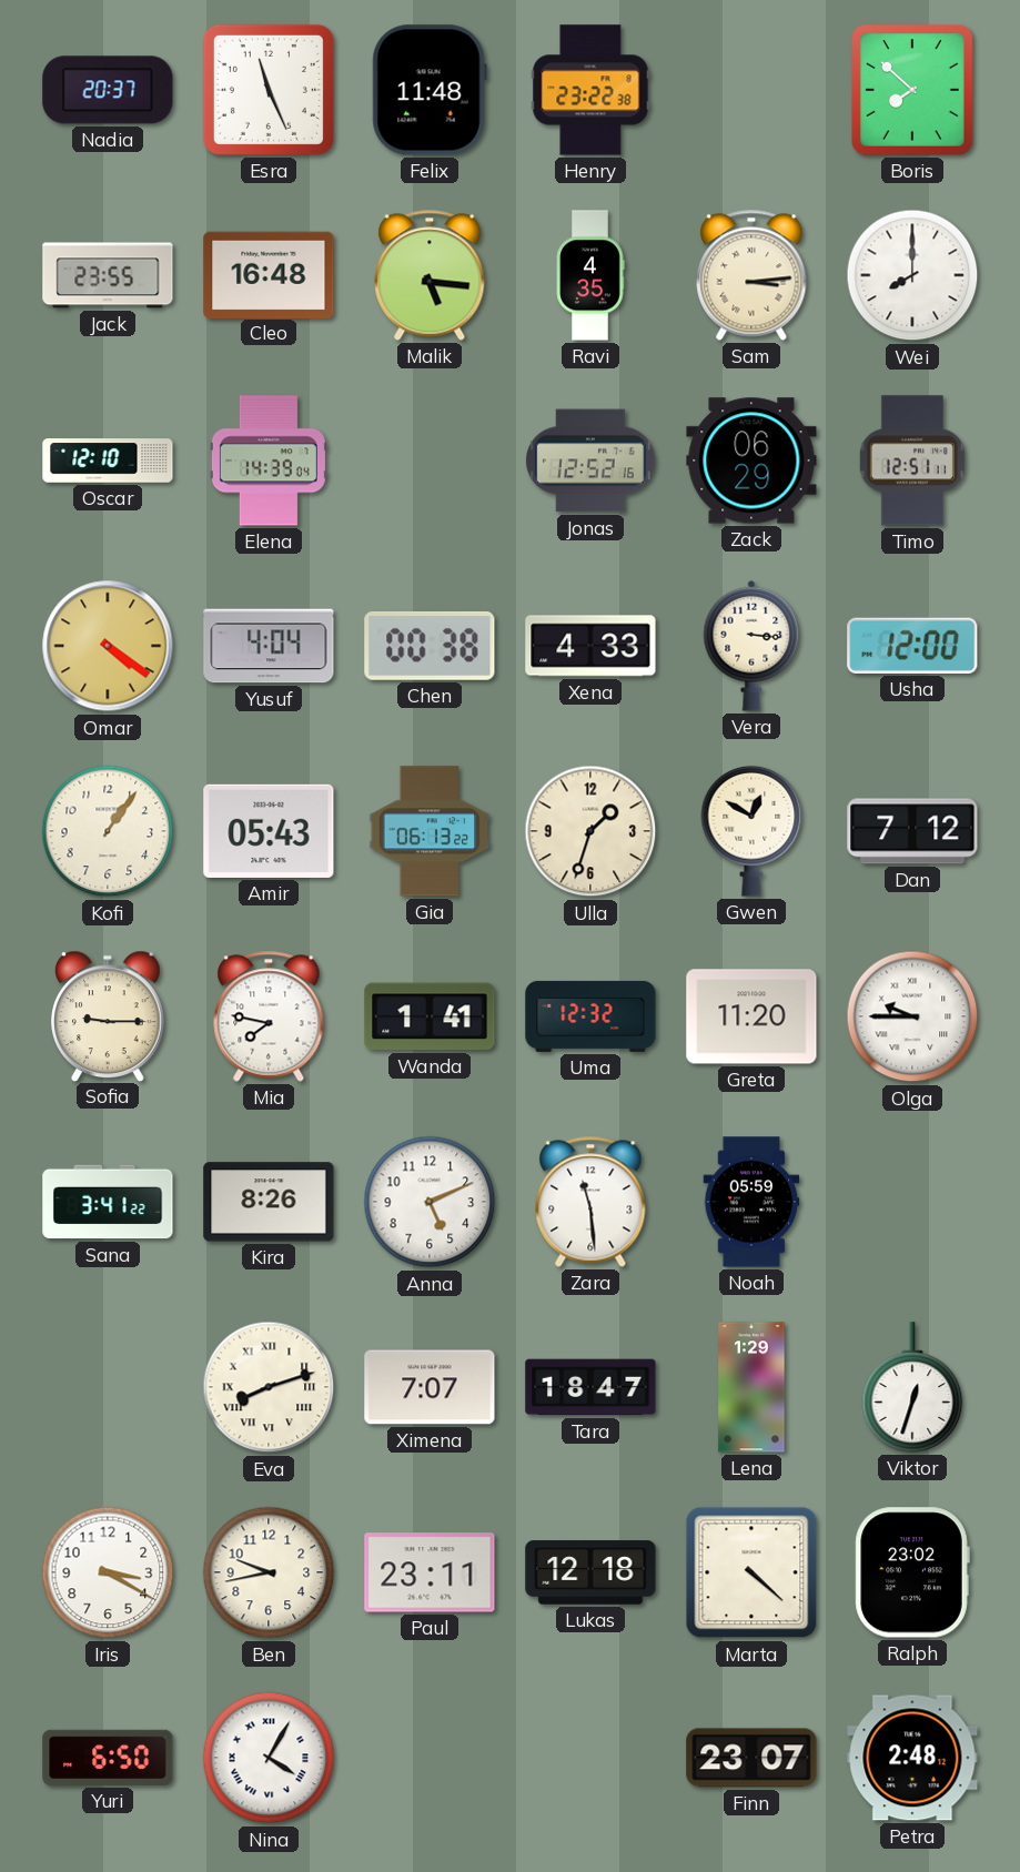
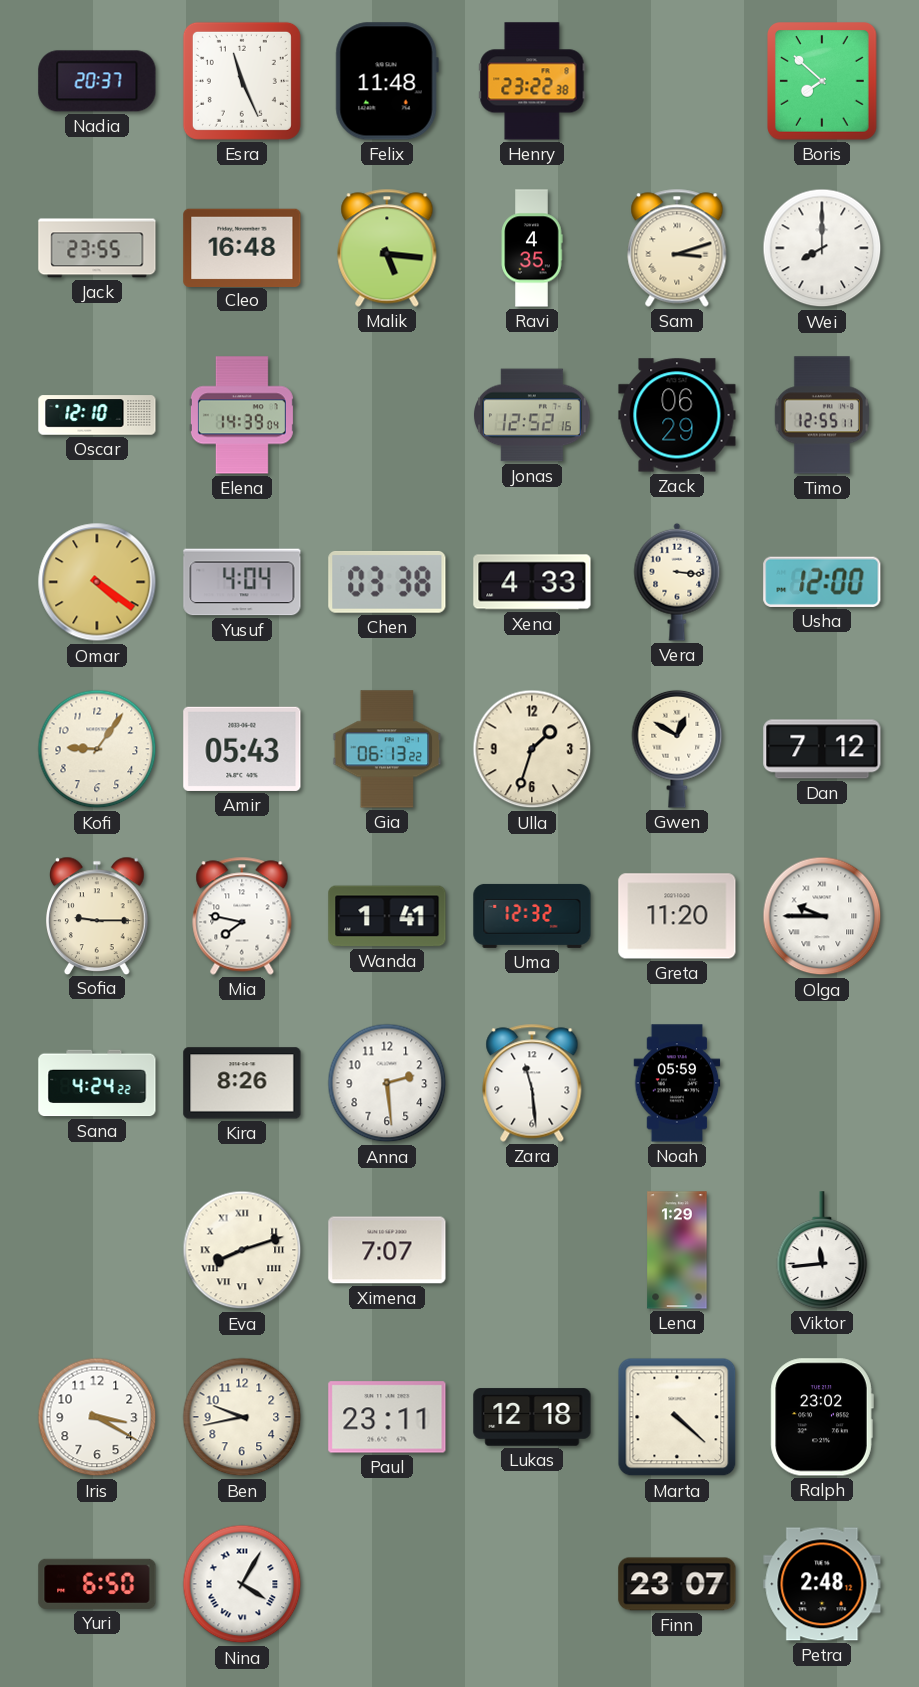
Sam: 3:14 -> 3:12 (677, 248)
Timo: 12:51 -> 12:55 (822, 415)
Chen: 00:38 -> 03:38 (387, 582)
Kofi: 1:06 -> 9:06 (97, 749)
Sana: 3:41 -> 4:24 (97, 1083)
Anna: 5:11 -> 2:29 (387, 1083)
Tara: 18:47 -> none (590, 1387)
Viktor: 12:33 -> 11:44 (822, 1250)
